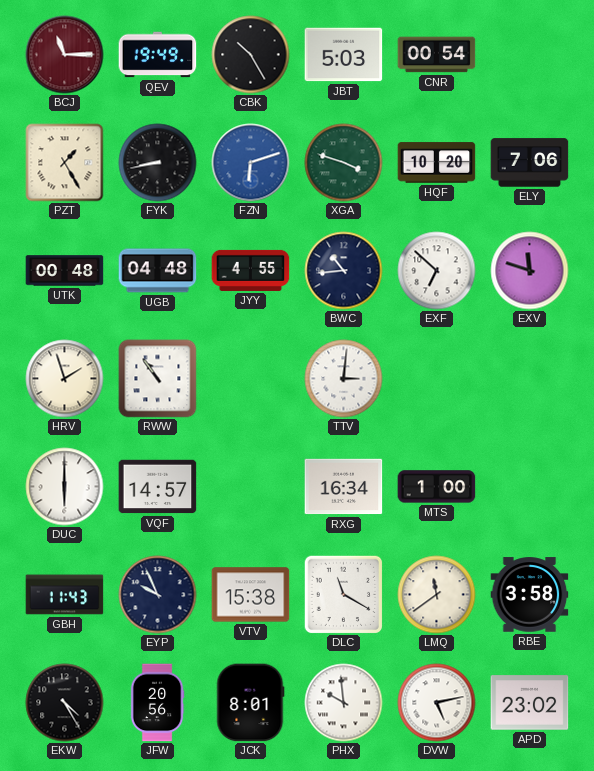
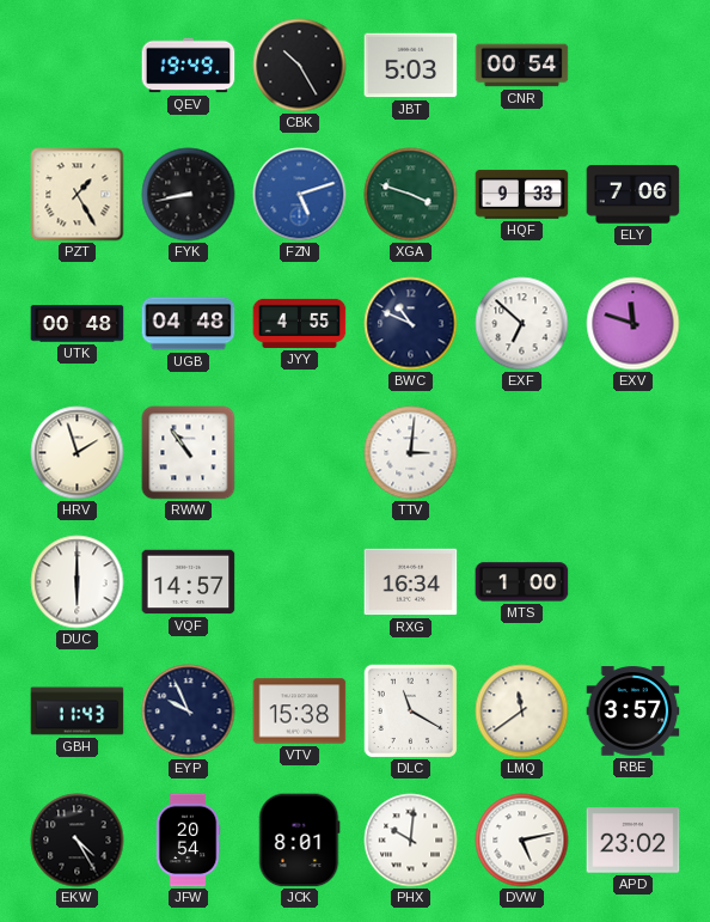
BCJ: 11:15 -> none (65, 55)
FZN: 6:12 -> 5:12 (300, 195)
HQF: 10:20 -> 9:33 (522, 195)
BWC: 10:44 -> 10:49 (411, 324)
RBE: 3:58 -> 3:57 (634, 712)
JFW: 20:56 -> 20:54 (188, 841)
PHX: 9:59 -> 10:01 (411, 841)
